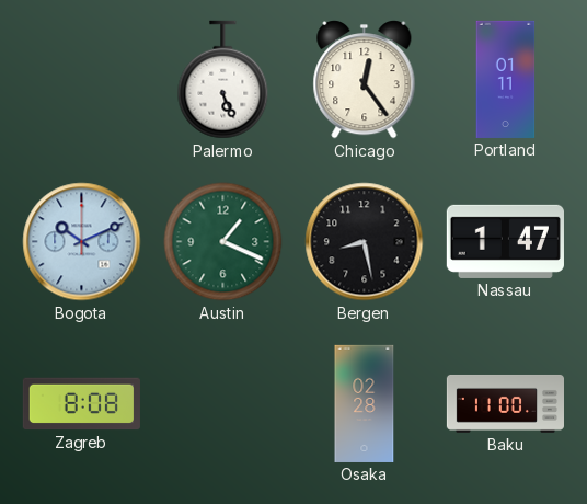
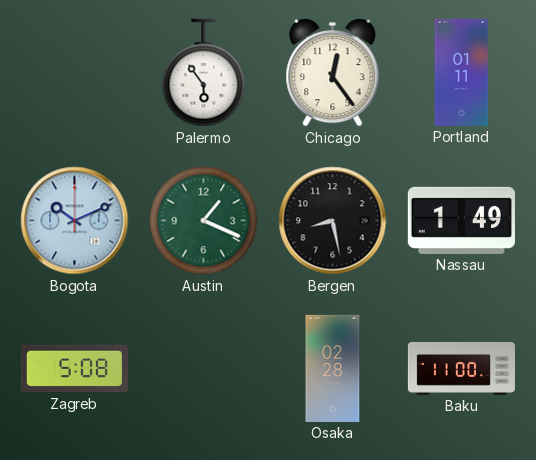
Palermo: 5:26 -> 5:54 (204, 73)
Nassau: 1:47 -> 1:49 (461, 220)
Zagreb: 8:08 -> 5:08 (74, 369)
